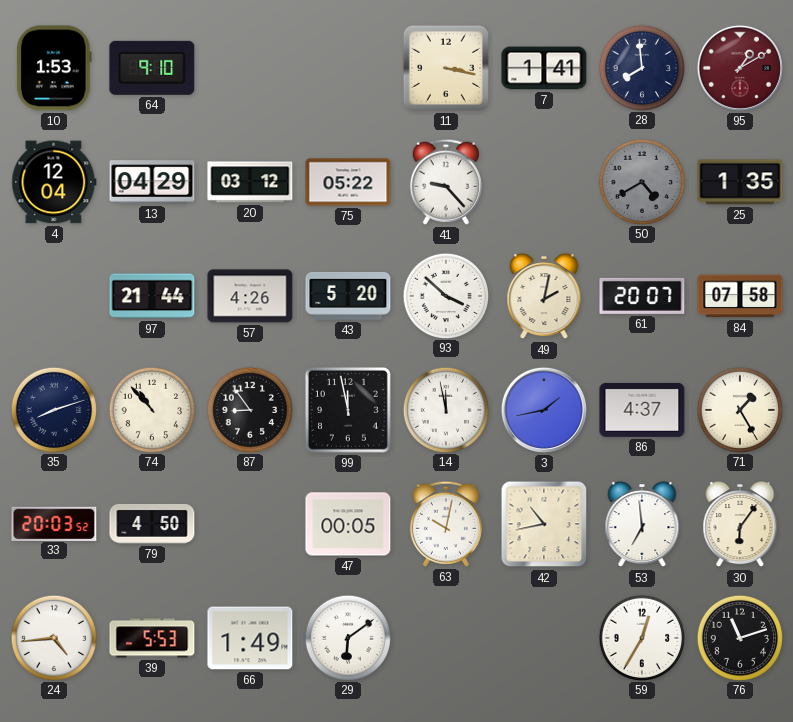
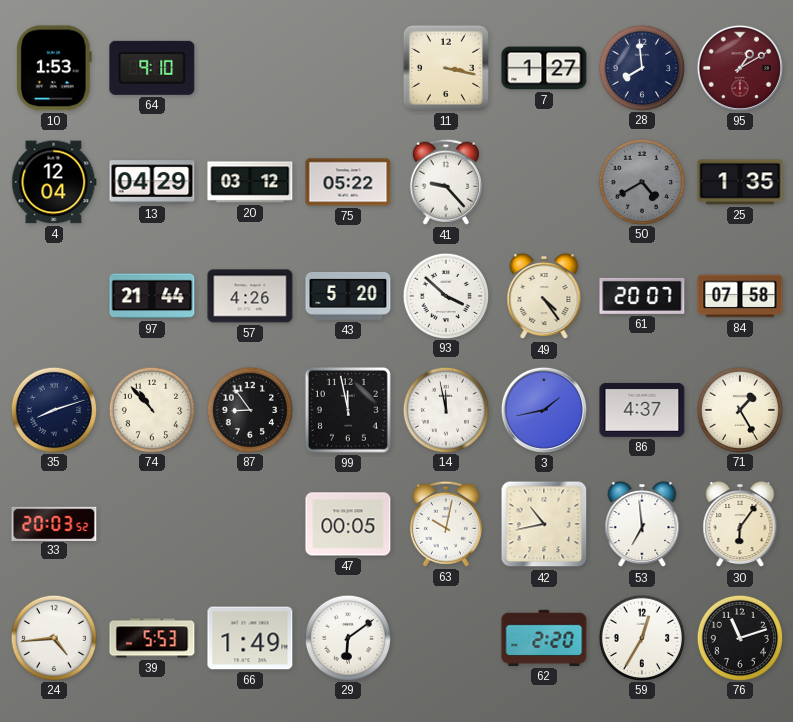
7: 1:41 -> 1:27 (544, 68)
49: 2:02 -> 4:24 (544, 296)
79: 4:50 -> none (152, 524)
62: none -> 2:20 (544, 638)
